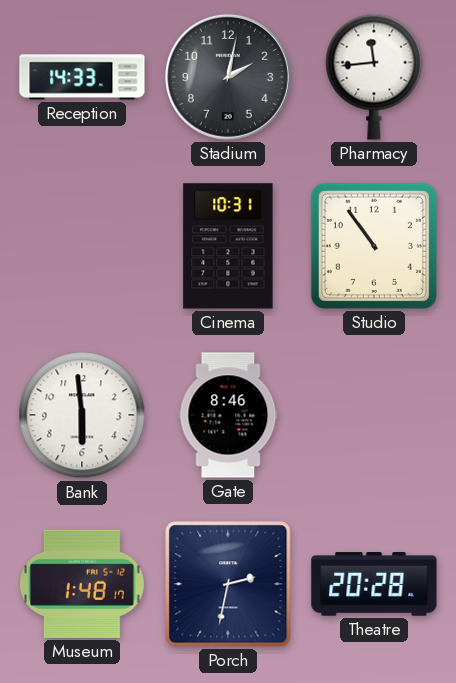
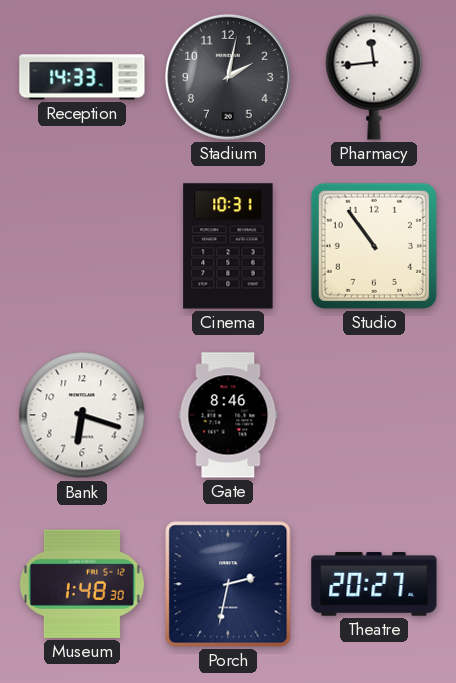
Bank: 5:59 -> 6:18 (82, 415)
Museum: 1:48:17 -> 1:48:30 (82, 584)
Theatre: 20:28 -> 20:27 (374, 584)
